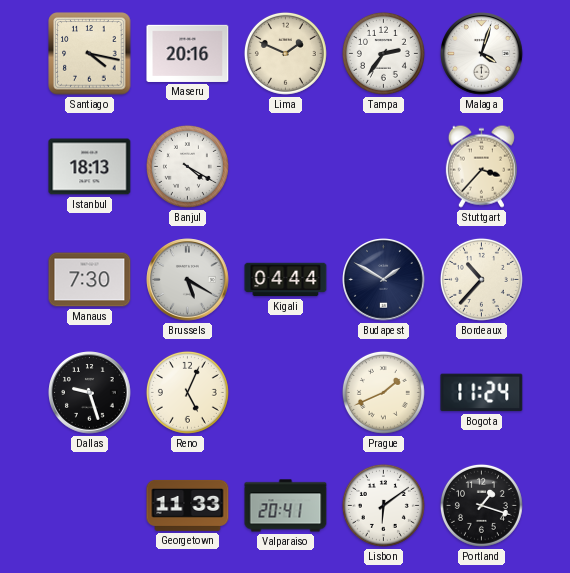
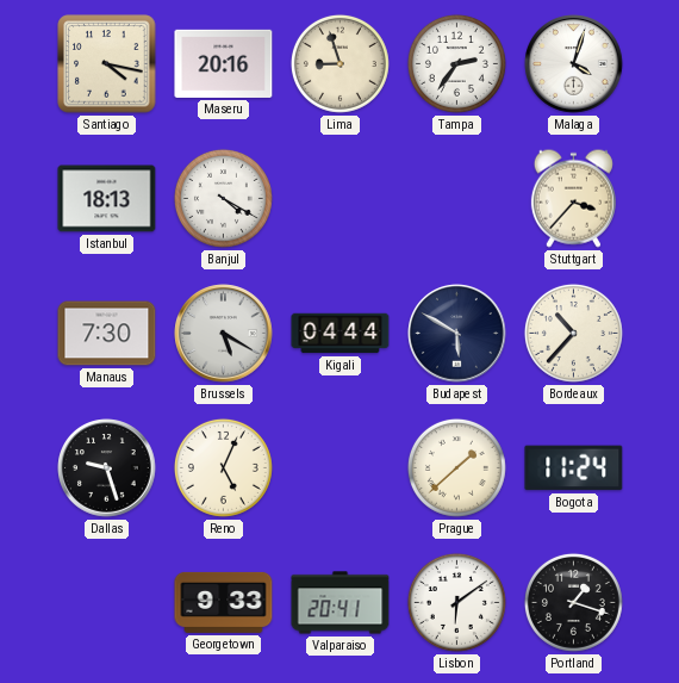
Lima: 1:49 -> 8:57 (339, 63)
Budapest: 1:50 -> 5:50 (457, 334)
Prague: 1:41 -> 1:38 (456, 467)
Georgetown: 11:33 -> 9:33 (224, 602)
